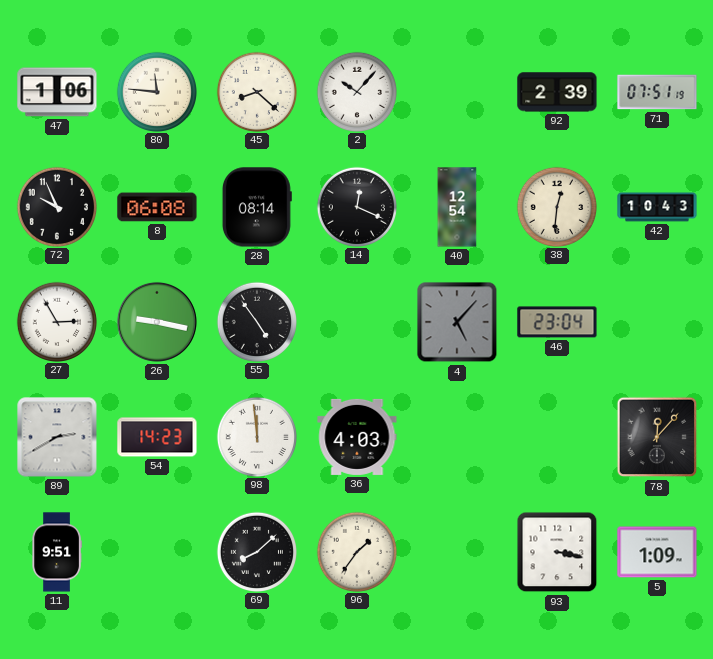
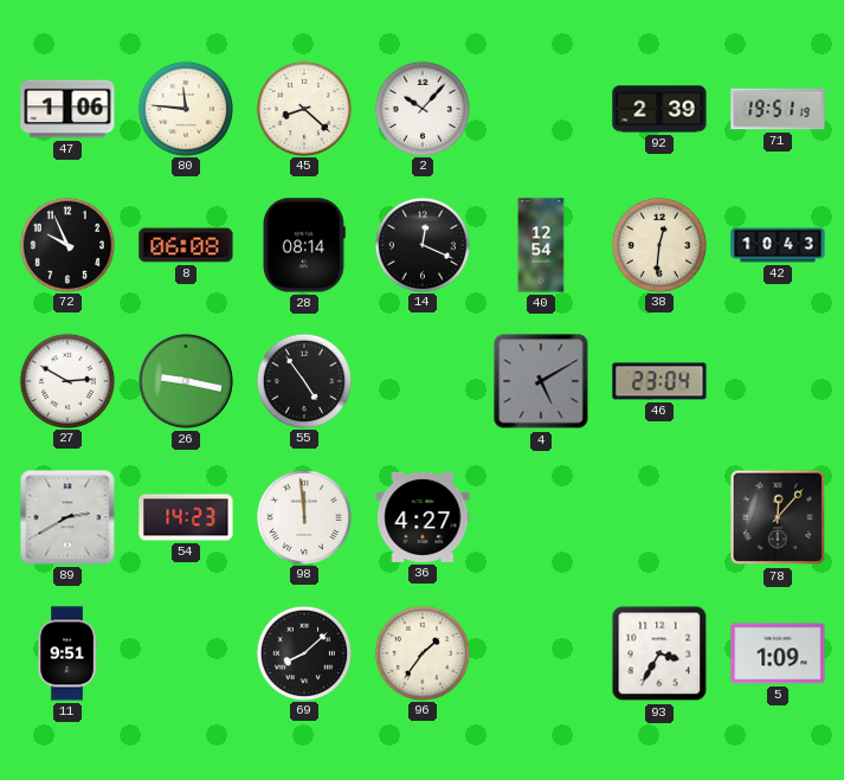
71: 07:51 -> 19:51 (778, 109)
27: 2:55 -> 2:50 (66, 380)
4: 5:07 -> 5:10 (541, 381)
36: 4:03 -> 4:27 (423, 517)
93: 3:17 -> 3:35 (659, 653)
